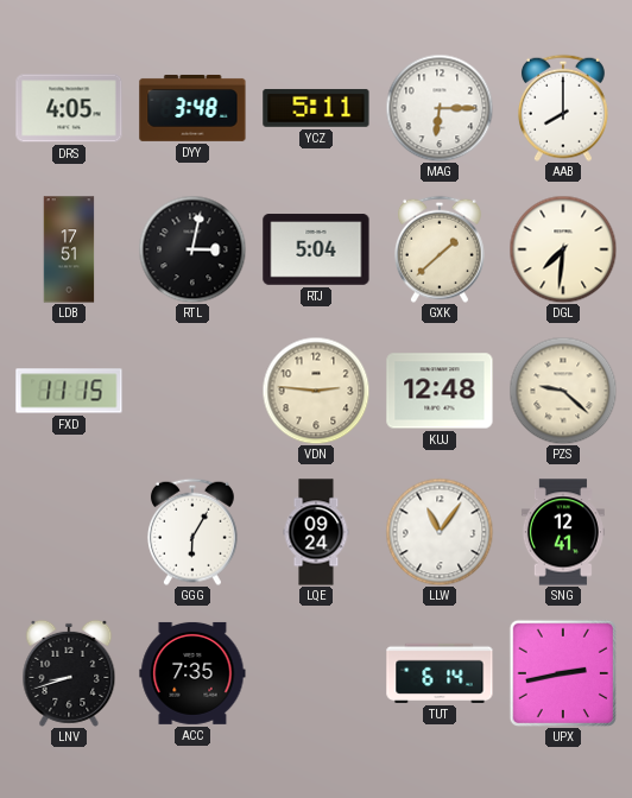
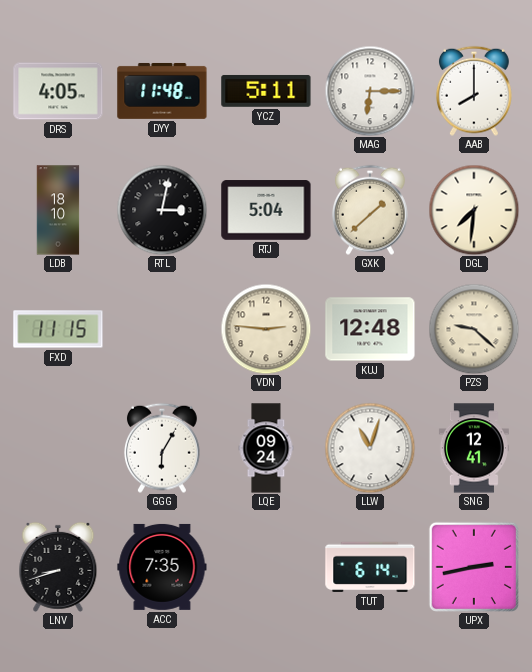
DYY: 3:48 -> 11:48 (162, 91)
LDB: 17:51 -> 18:10 (58, 210)
LLW: 11:06 -> 11:03 (370, 448)
